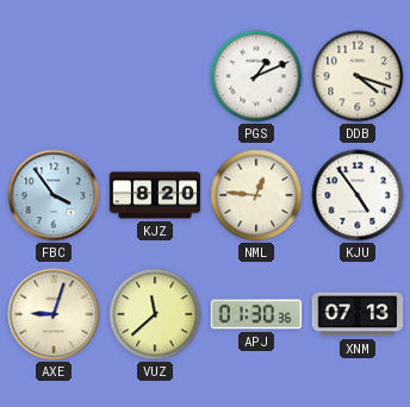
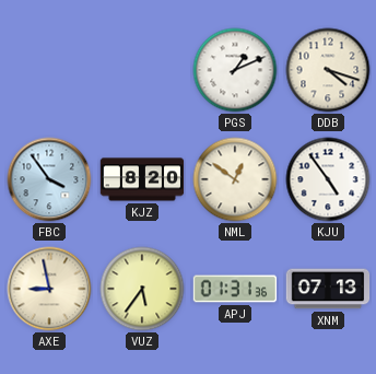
NML: 12:46 -> 12:51 (235, 179)
AXE: 9:03 -> 8:58 (49, 289)
VUZ: 11:38 -> 5:36 (142, 289)
APJ: 01:30 -> 01:31 (235, 289)
